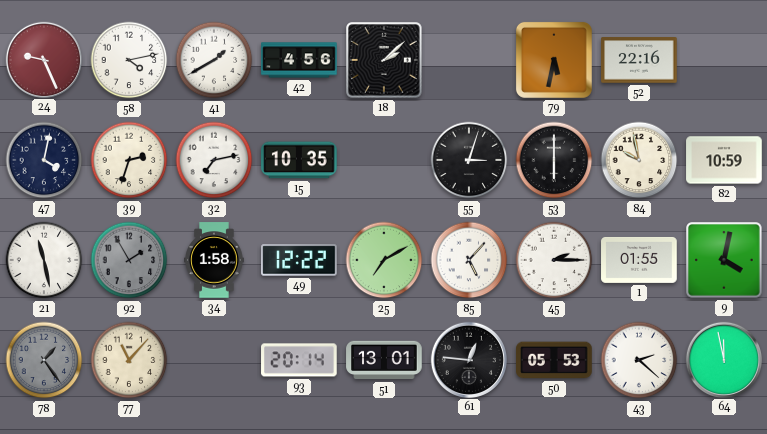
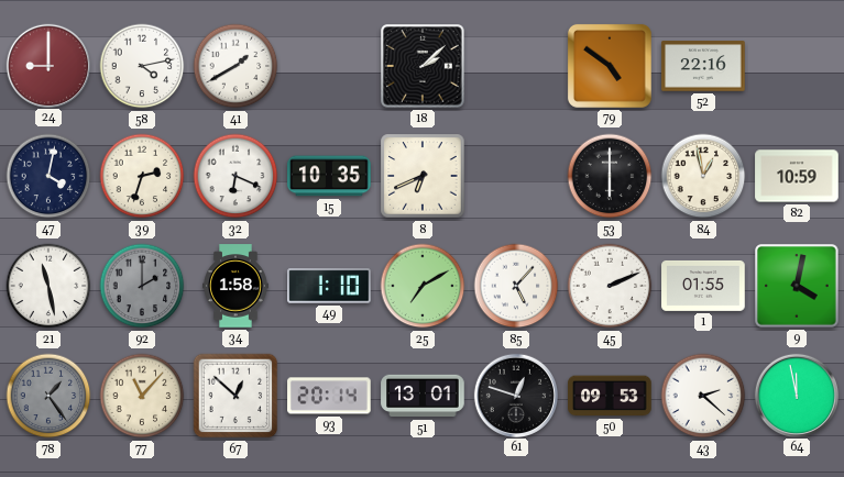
24: 9:26 -> 9:00 (47, 65)
42: 4:56 -> none (299, 60)
79: 5:32 -> 4:51 (610, 66)
32: 7:13 -> 6:19 (235, 176)
8: none -> 6:41 (423, 176)
55: 3:03 -> none (469, 160)
84: 9:58 -> 12:58 (703, 176)
92: 1:55 -> 2:00 (142, 286)
49: 12:22 -> 1:10 (329, 286)
45: 2:15 -> 2:11 (610, 286)
67: none -> 12:52 (235, 396)
61: 12:46 -> 12:48 (515, 395)
50: 05:53 -> 09:53 (610, 396)
